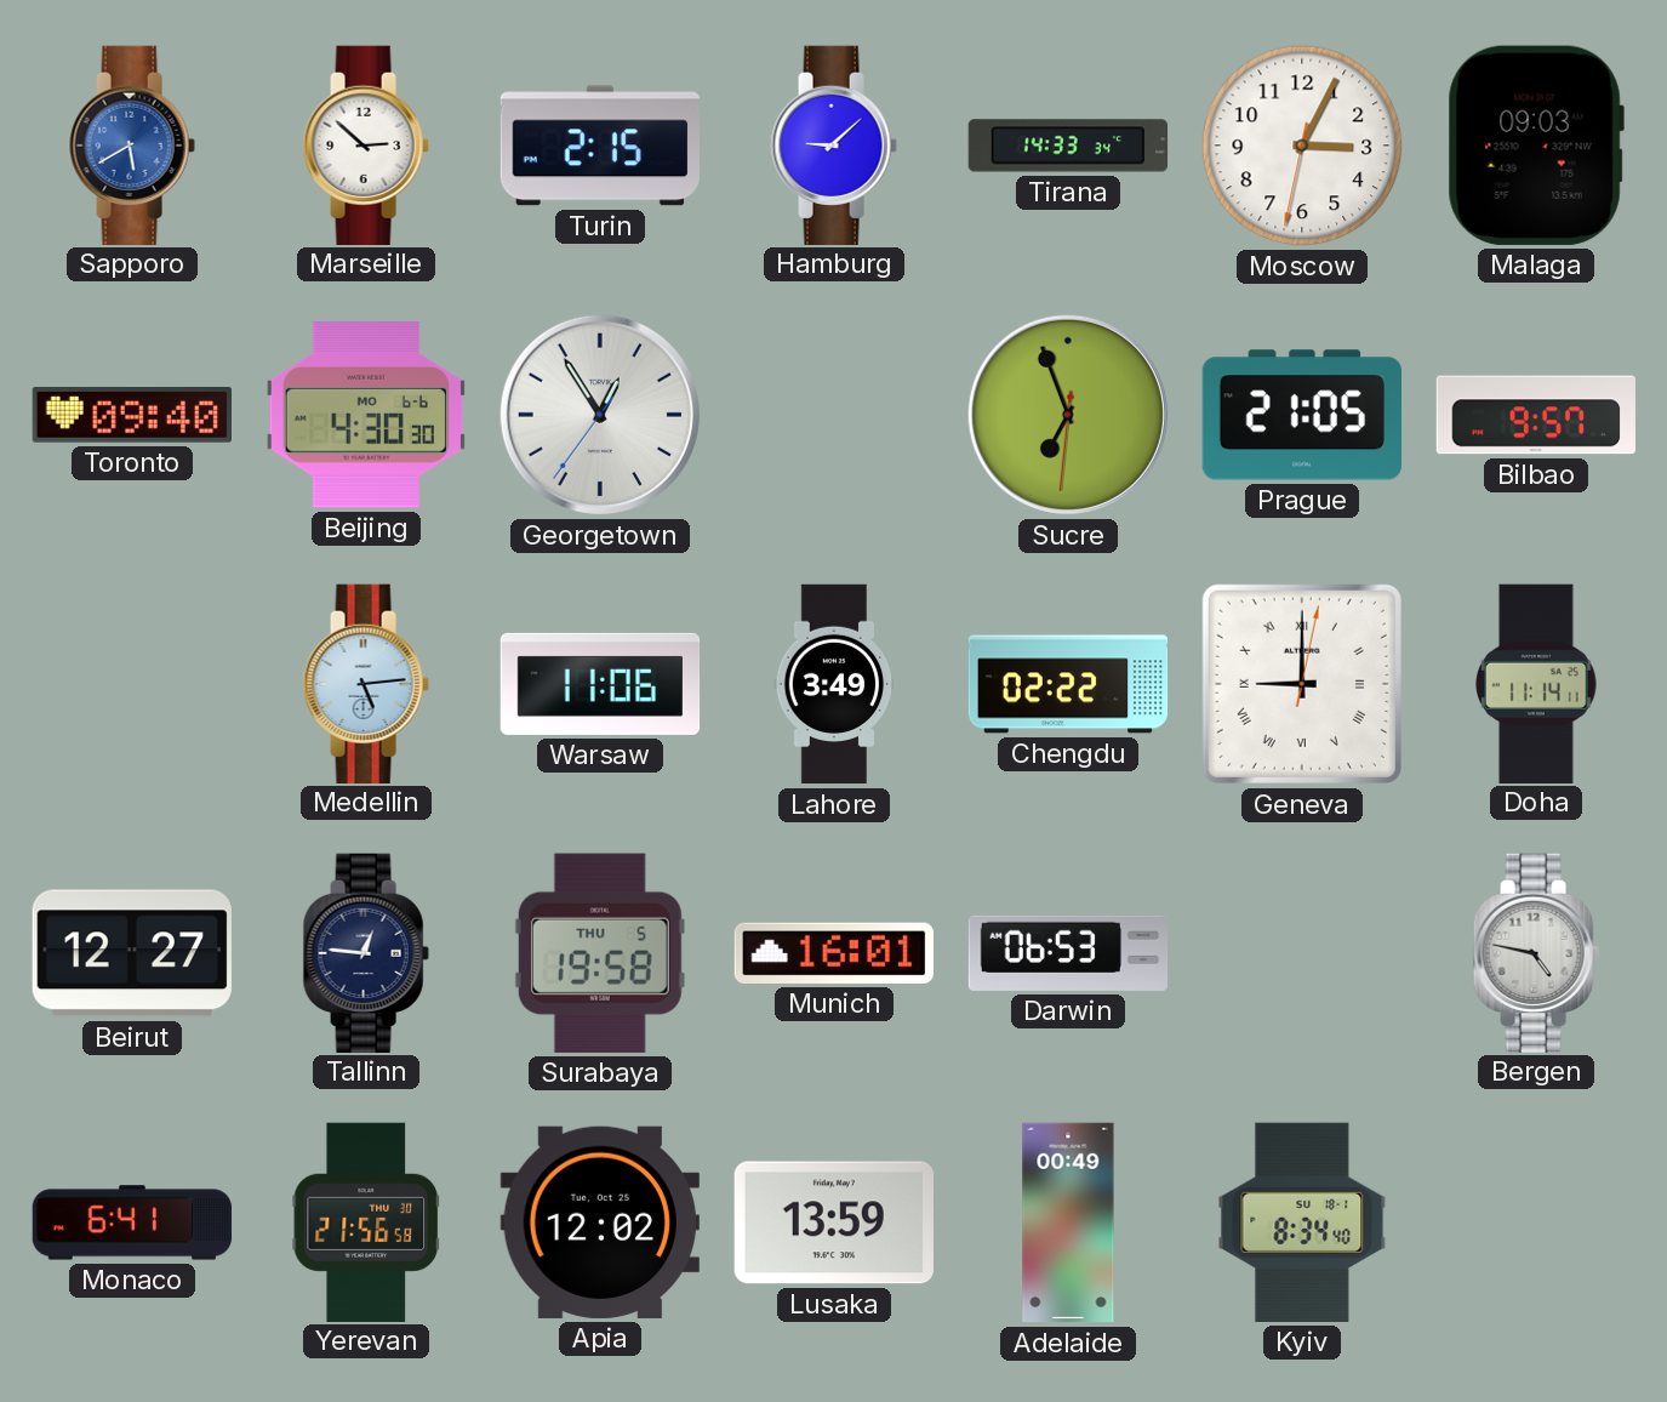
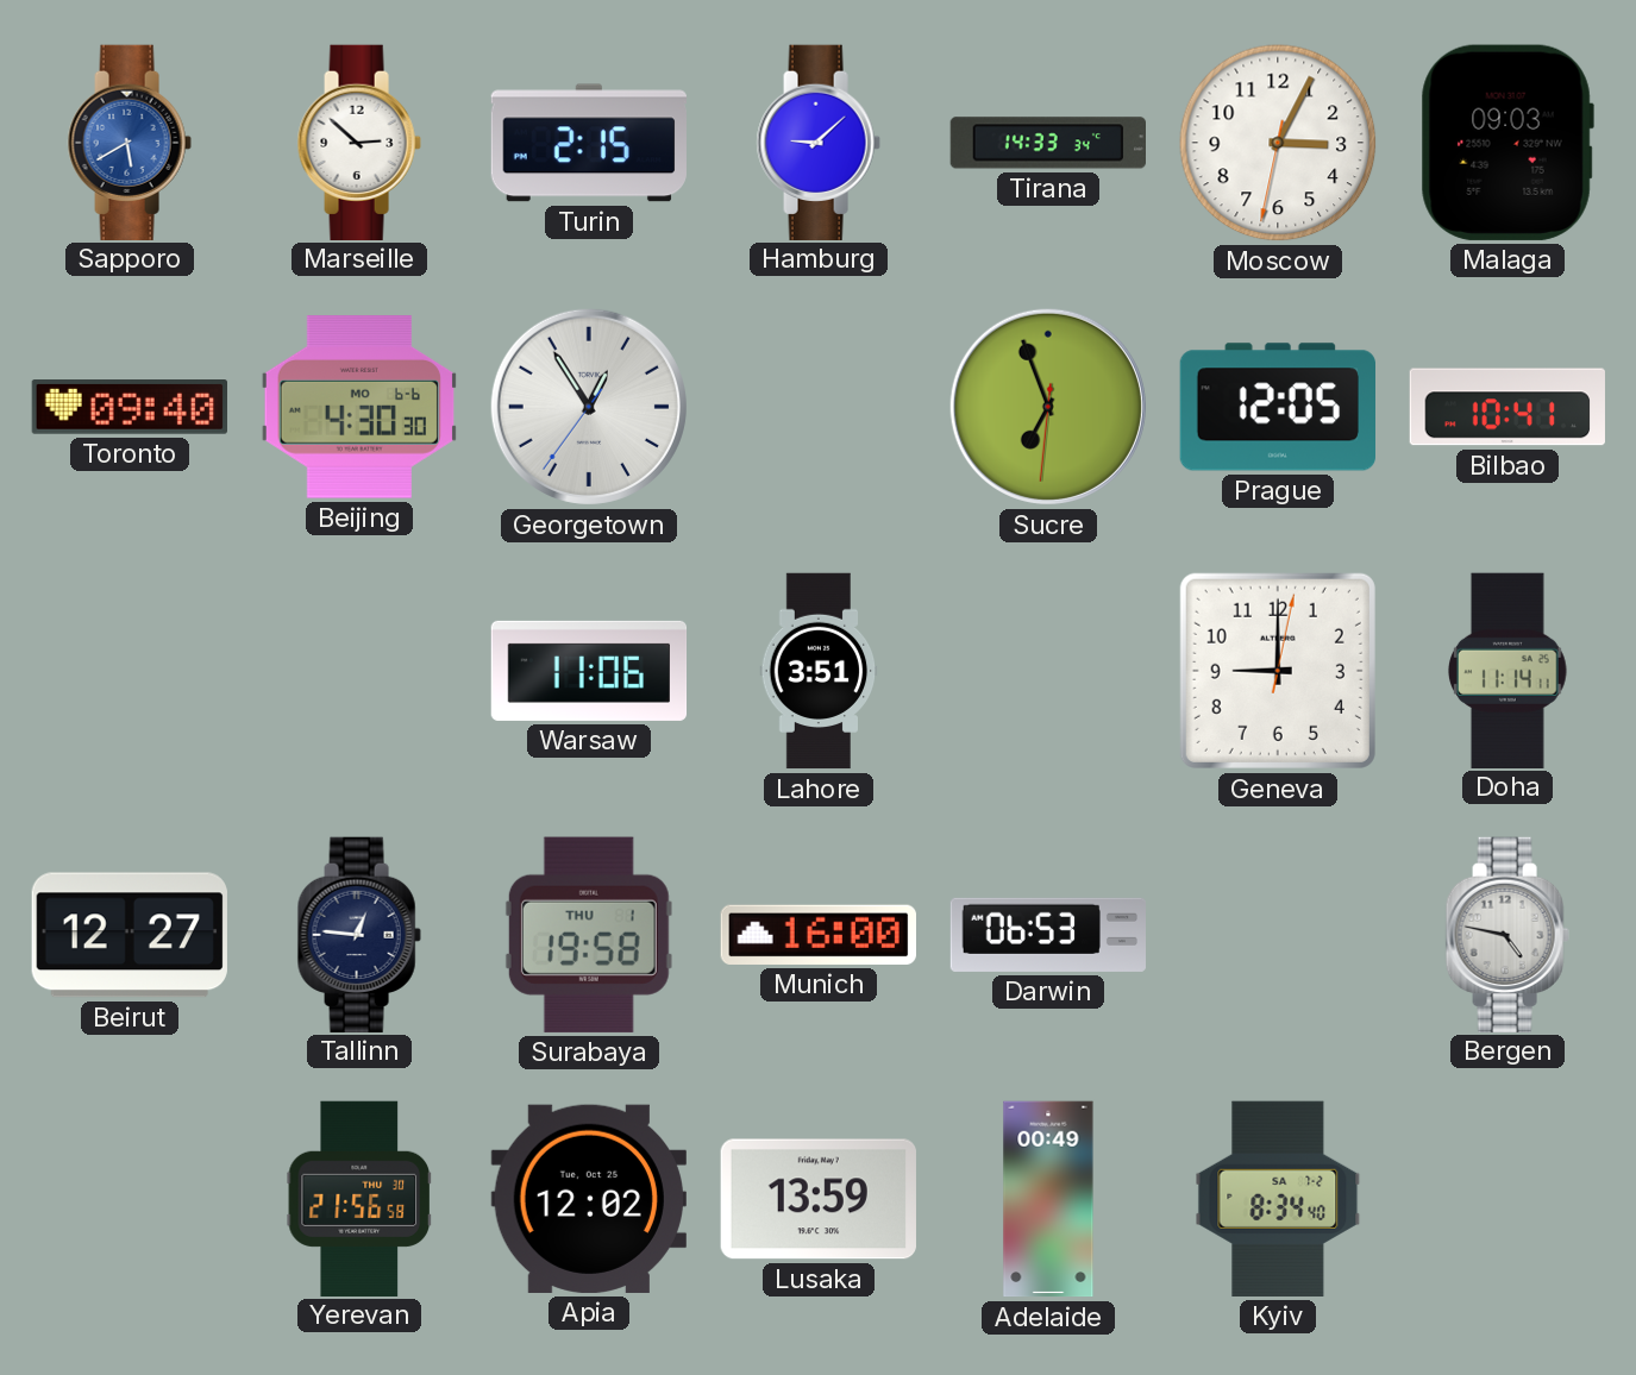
Prague: 21:05 -> 12:05 (1277, 407)
Bilbao: 9:57 -> 10:41 (1507, 407)
Medellin: 5:14 -> none (366, 683)
Lahore: 3:49 -> 3:51 (819, 671)
Chengdu: 02:22 -> none (1068, 684)
Geneva numerals: Roman -> Arabic (1278, 671)
Surabaya date: THU 5 -> THU 1 (589, 935)
Munich: 16:01 -> 16:00 (819, 935)
Monaco: 6:41 -> none (132, 1223)
Kyiv date: SU 18-1 -> SA 7-2 (1278, 1199)
